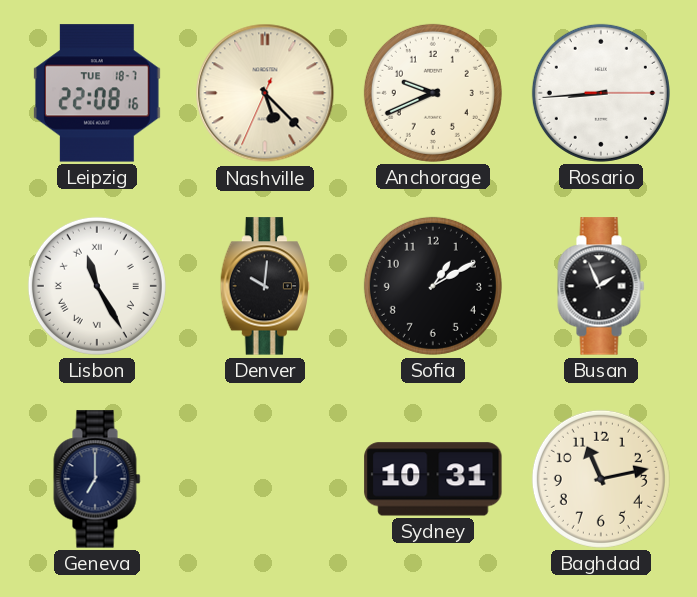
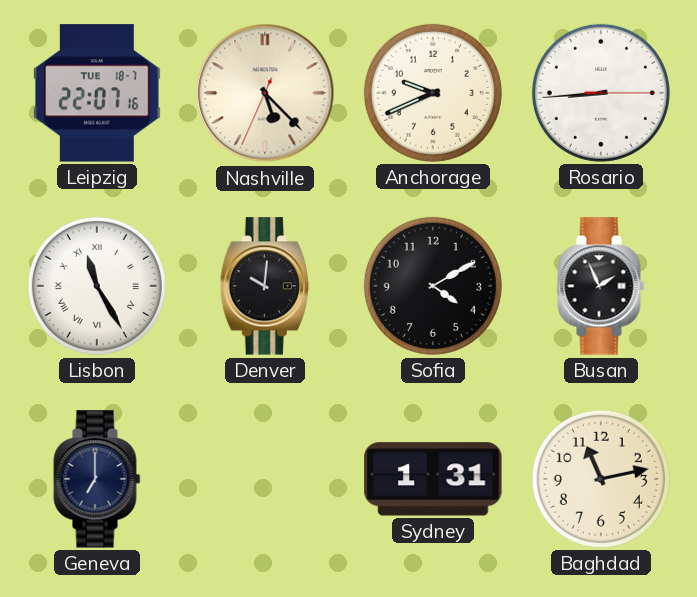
Leipzig: 22:08 -> 22:07 (97, 93)
Sofia: 1:10 -> 4:10 (433, 286)
Sydney: 10:31 -> 1:31 (433, 479)
